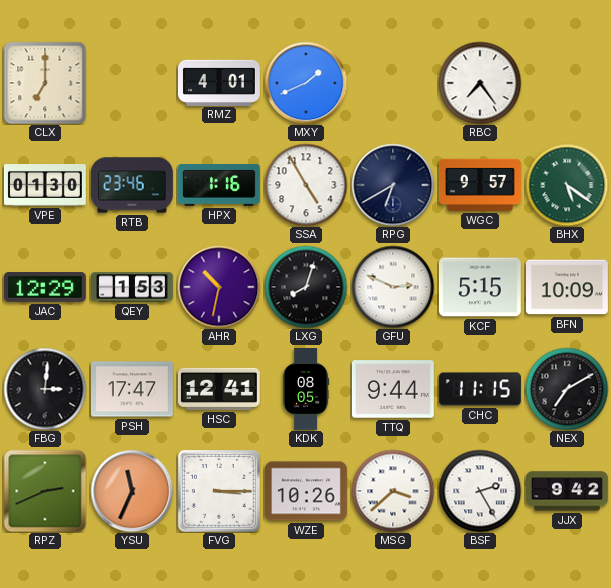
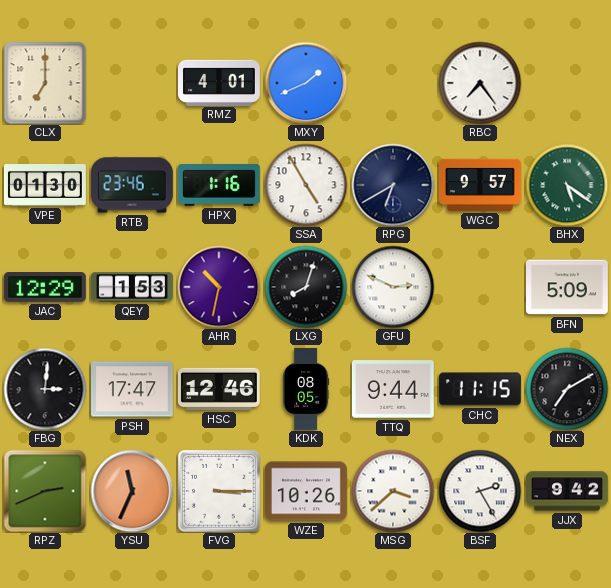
KCF: 5:15 -> none (480, 287)
BFN: 10:09 -> 5:09 (568, 287)
HSC: 12:41 -> 12:46 (219, 389)
